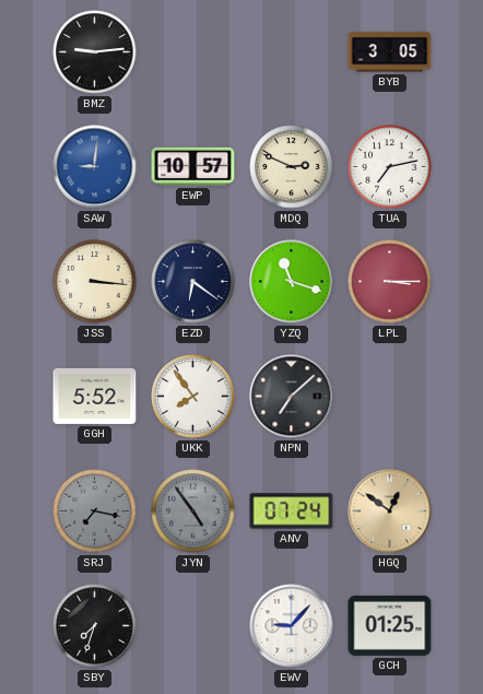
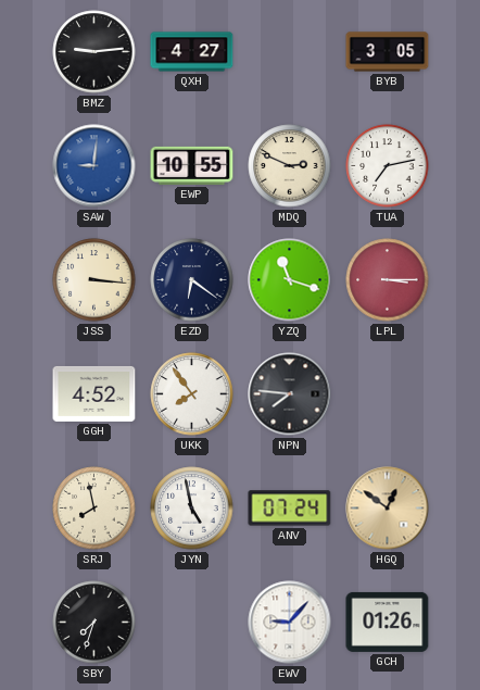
QXH: none -> 4:27 (192, 52)
EWP: 10:57 -> 10:55 (192, 165)
GGH: 5:52 -> 4:52 (94, 393)
NPN: 7:08 -> 7:46 (290, 394)
SRJ: 7:17 -> 7:58 (94, 509)
SRJ dial: grey -> cream (94, 509)
JYN: 4:54 -> 4:58 (192, 509)
JYN dial: grey -> white (192, 509)
GCH: 01:25 -> 01:26 (388, 622)
